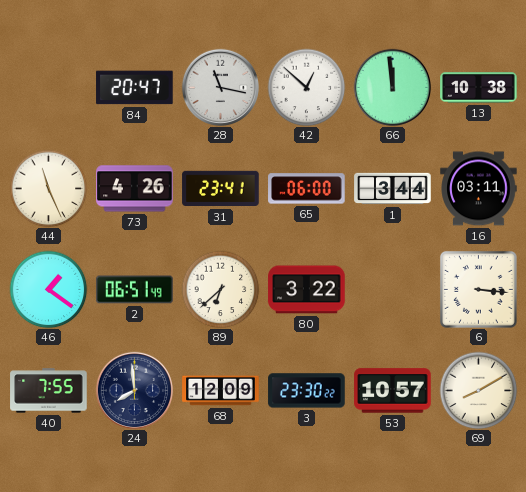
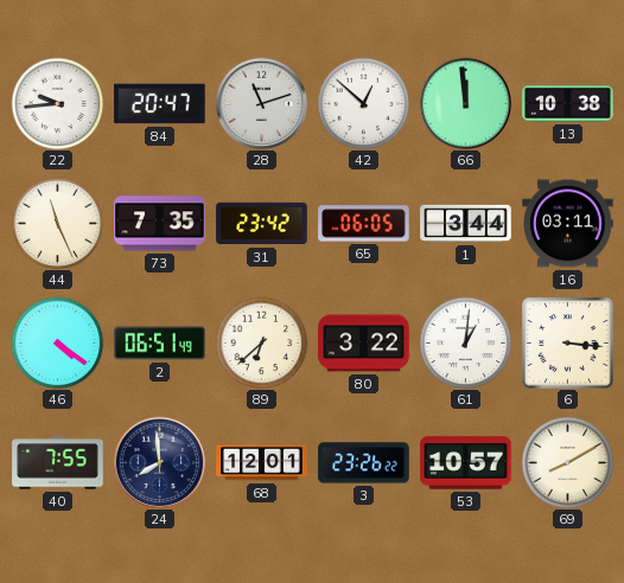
22: none -> 9:44 (57, 103)
28: 11:17 -> 11:12 (261, 103)
73: 4:26 -> 7:35 (160, 224)
31: 23:41 -> 23:42 (262, 224)
65: 06:00 -> 06:05 (364, 224)
46: 1:21 -> 4:21 (57, 342)
61: none -> 1:01 (465, 342)
68: 12:09 -> 12:01 (262, 463)
3: 23:30 -> 23:26 (364, 463)
